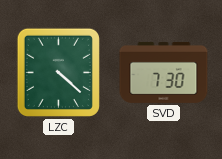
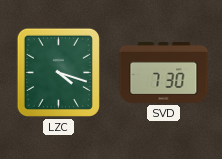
LZC: 4:22 -> 4:18 (58, 72)
